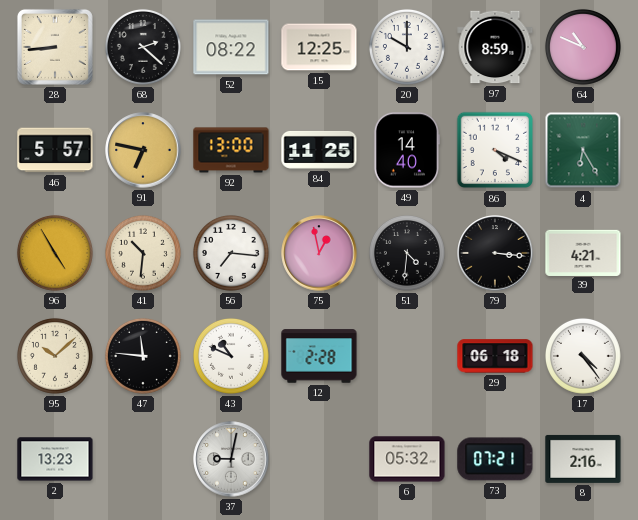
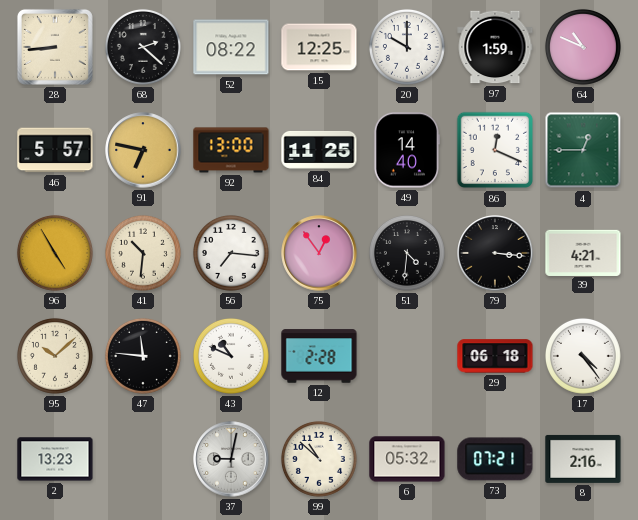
97: 8:59 -> 1:59 (495, 47)
86: 4:19 -> 12:19 (495, 150)
4: 6:25 -> 12:45 (583, 150)
75: 12:58 -> 12:54 (319, 253)
99: none -> 10:52 (319, 459)
